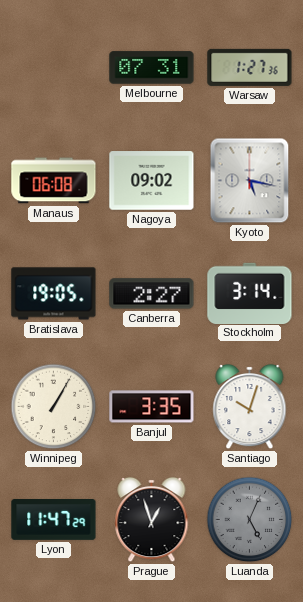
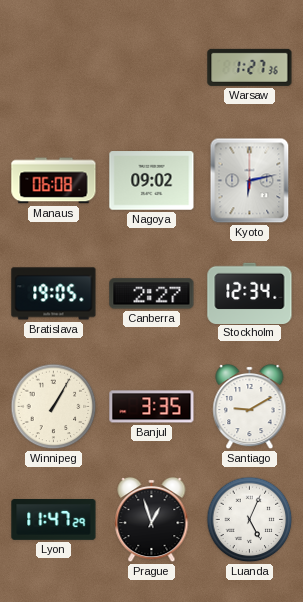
Melbourne: 07:31 -> none (152, 68)
Kyoto: 5:17 -> 6:13 (250, 181)
Stockholm: 3:14 -> 12:34 (250, 293)
Santiago: 10:03 -> 9:10 (250, 407)
Luanda dial: grey -> white (250, 520)
